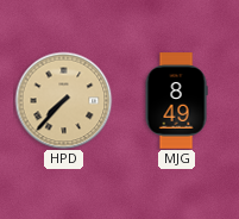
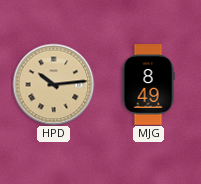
HPD: 7:37 -> 10:14 (53, 84)
